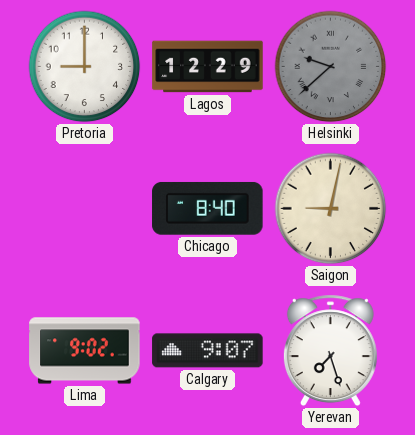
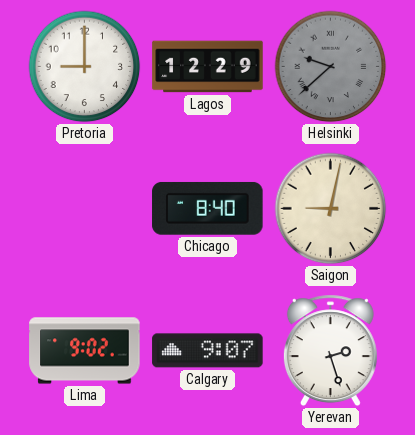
Yerevan: 7:27 -> 2:27 (330, 351)
